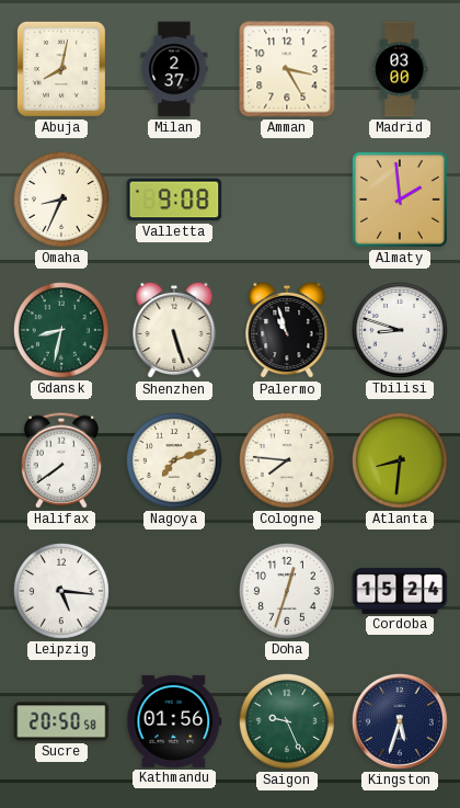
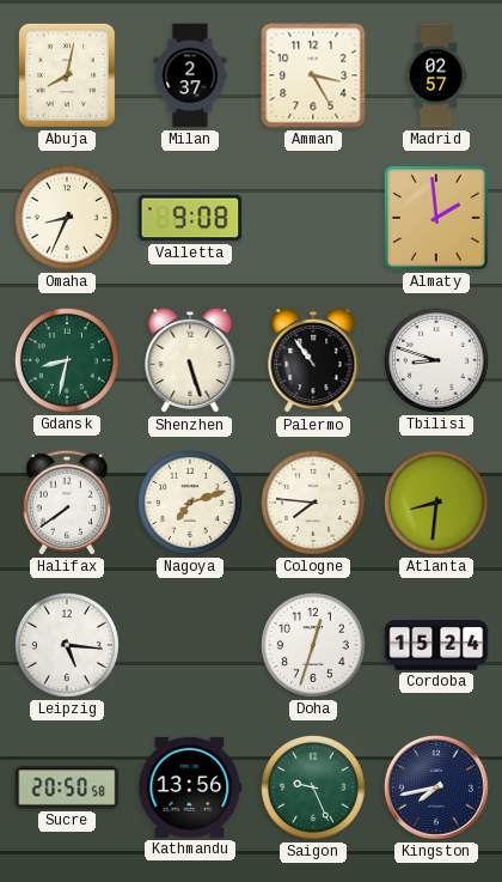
Madrid: 03:00 -> 02:57 (436, 75)
Palermo: 10:57 -> 10:54 (313, 360)
Kathmandu: 01:56 -> 13:56 (190, 787)
Kingston: 5:33 -> 7:43 (436, 787)
